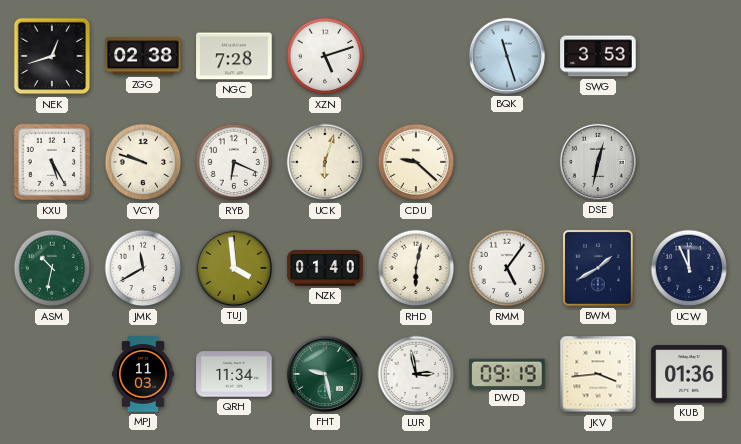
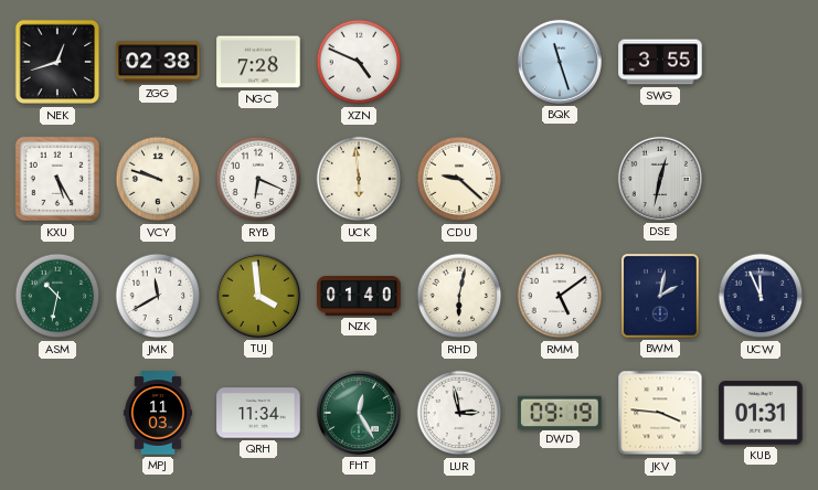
XZN: 5:12 -> 4:49 (359, 62)
SWG: 3:53 -> 3:55 (660, 62)
UCK: 6:03 -> 5:59 (359, 179)
RMM: 5:06 -> 5:09 (560, 296)
BWM: 1:40 -> 2:02 (660, 296)
FHT: 9:28 -> 12:25 (359, 413)
JKV: 3:44 -> 3:46 (660, 413)
KUB: 01:36 -> 01:31 (761, 413)
